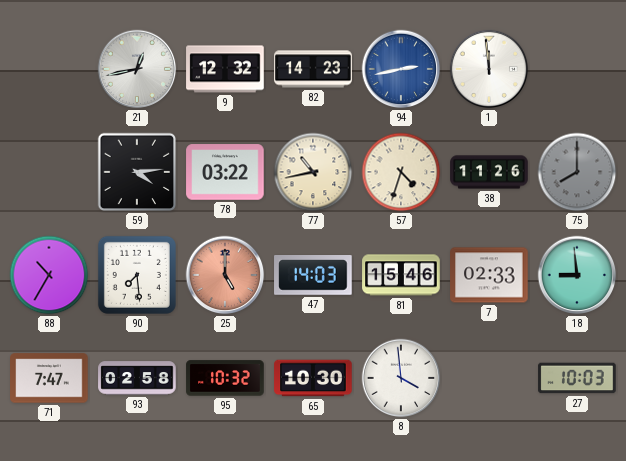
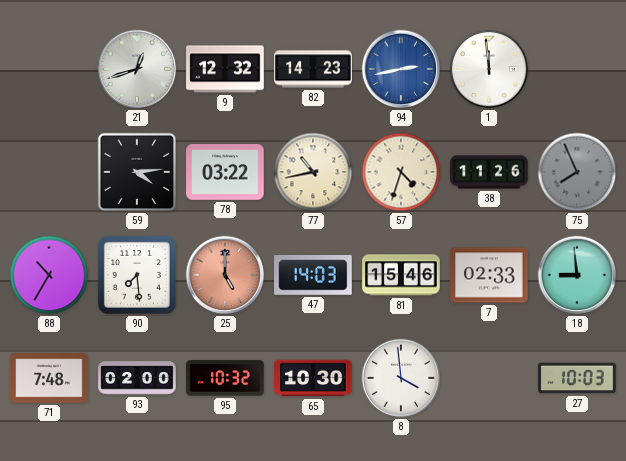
21: 12:43 -> 12:42 (137, 69)
75: 8:00 -> 7:56 (577, 172)
71: 7:47 -> 7:48 (49, 378)
93: 02:58 -> 02:00 (137, 378)
